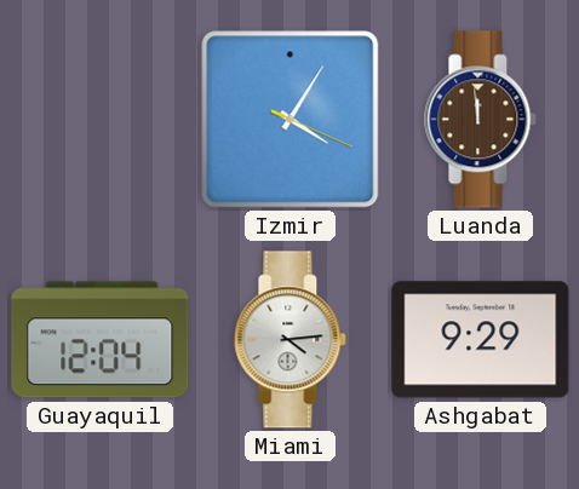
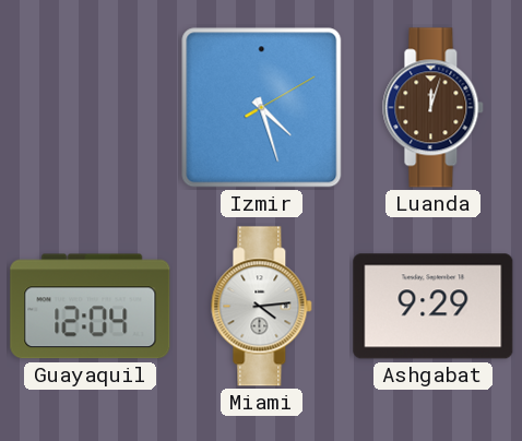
Izmir: 4:05 -> 4:27 (262, 108)
Luanda: 11:59 -> 12:03 (434, 108)
